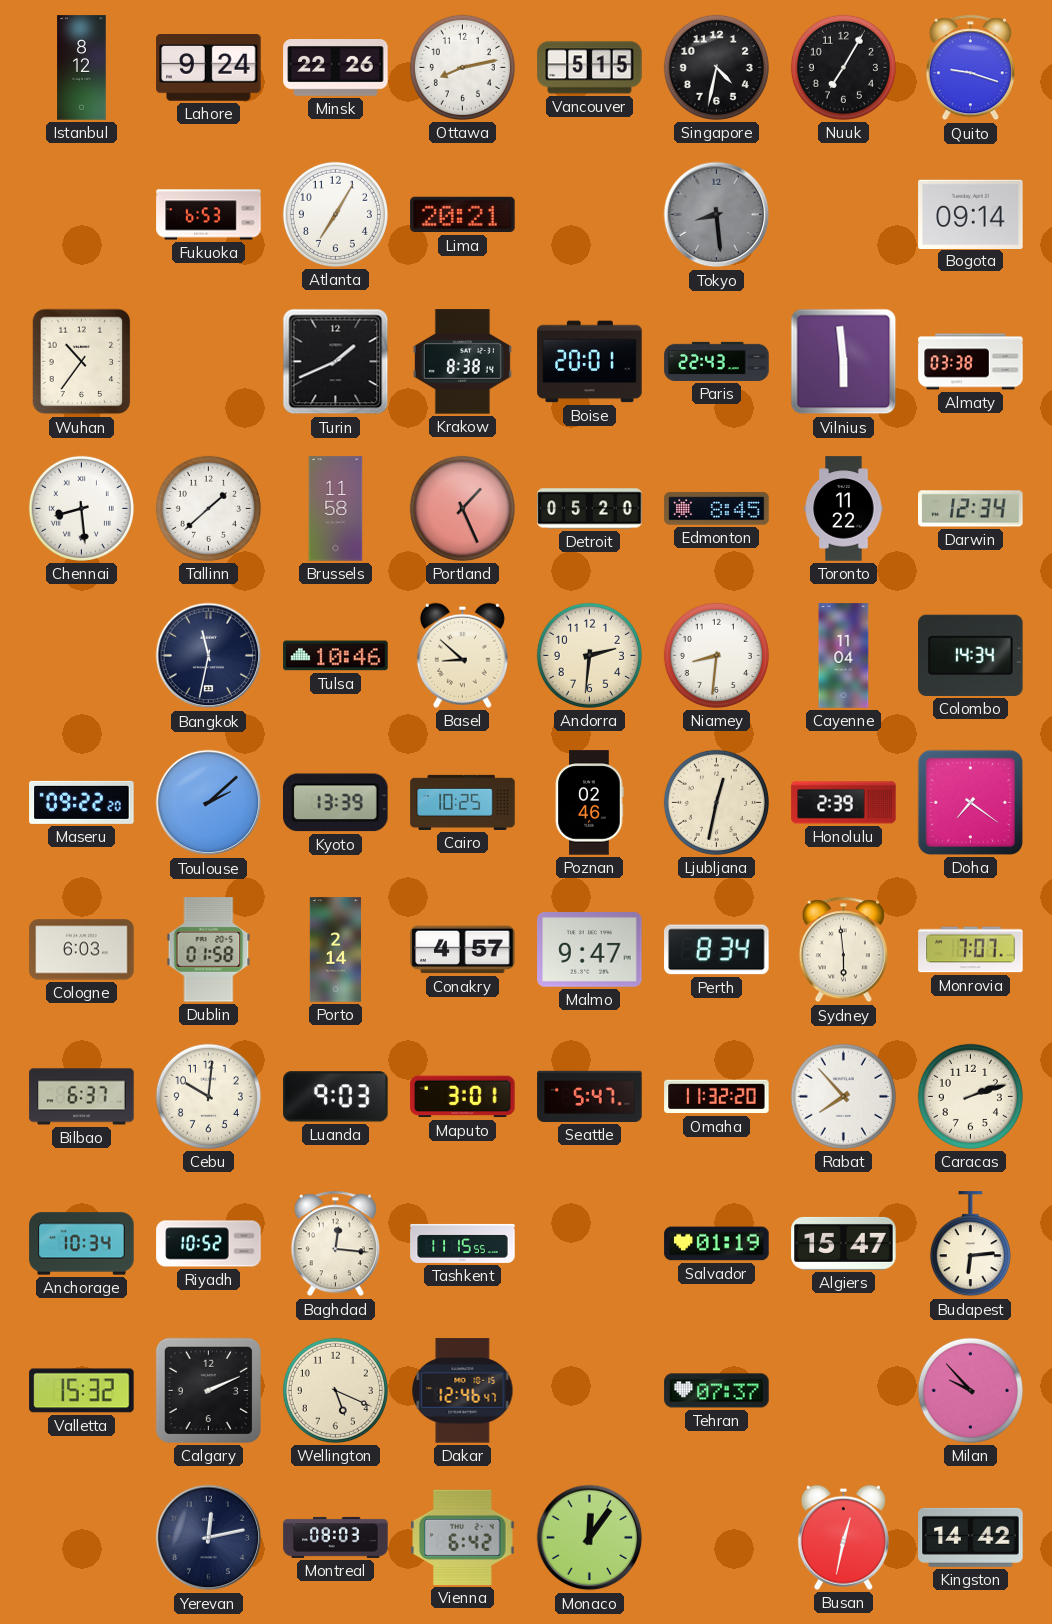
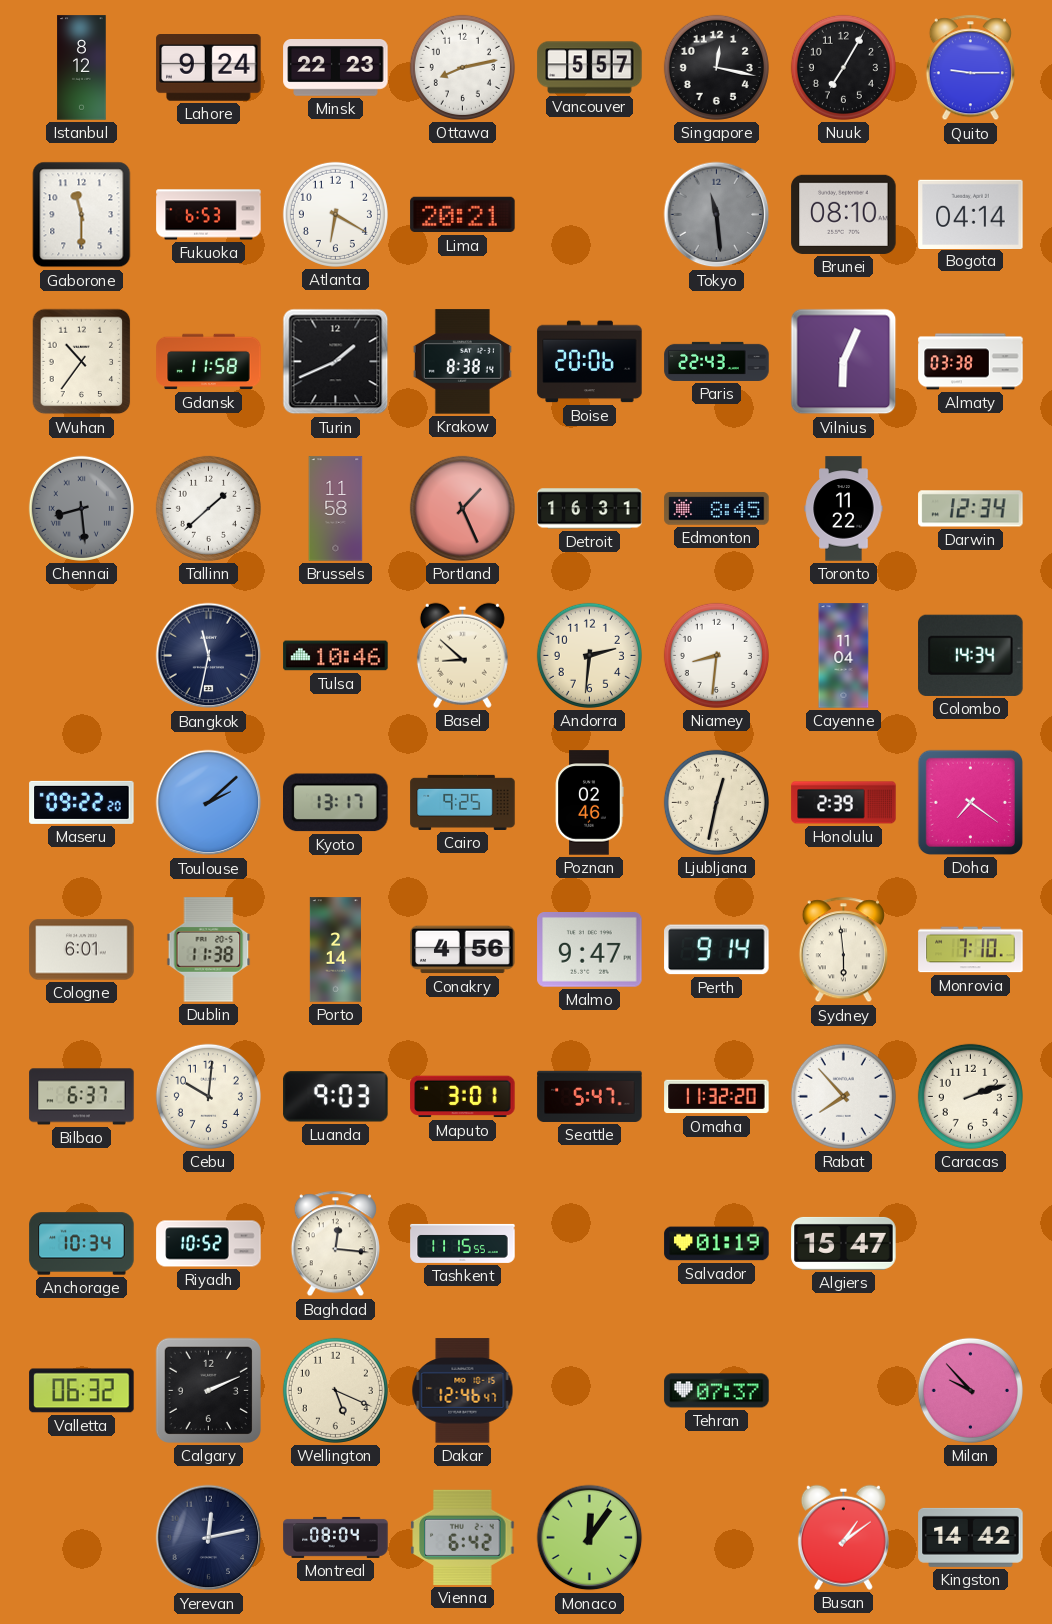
Minsk: 22:26 -> 22:23 (336, 68)
Vancouver: 5:15 -> 5:57 (590, 68)
Singapore: 4:32 -> 12:17 (716, 67)
Quito: 9:18 -> 9:15 (970, 68)
Gaborone: none -> 11:30 (82, 215)
Atlanta: 7:05 -> 6:20 (335, 214)
Tokyo: 8:29 -> 11:29 (717, 215)
Brunei: none -> 08:10 (844, 214)
Bogota: 09:14 -> 04:14 (971, 214)
Gdansk: none -> 11:58 (209, 362)
Boise: 20:01 -> 20:06 (590, 362)
Vilnius: 5:59 -> 6:04 (844, 362)
Chennai dial: white -> grey (81, 508)
Detroit: 05:20 -> 16:31 (590, 509)
Kyoto: 13:39 -> 13:17 (336, 803)
Cairo: 10:25 -> 9:25 (463, 802)
Cologne: 6:03 -> 6:01 (82, 950)
Dublin: 01:58 -> 11:38 (209, 950)
Conakry: 4:57 -> 4:56 (463, 950)
Perth: 8:34 -> 9:14 (717, 950)
Monrovia: 7:07 -> 7:10 (971, 950)
Budapest: 6:14 -> none (970, 1244)
Valletta: 15:32 -> 06:32 (82, 1391)
Montreal: 08:03 -> 08:04 (336, 1537)
Busan: 12:32 -> 1:09 (843, 1537)
